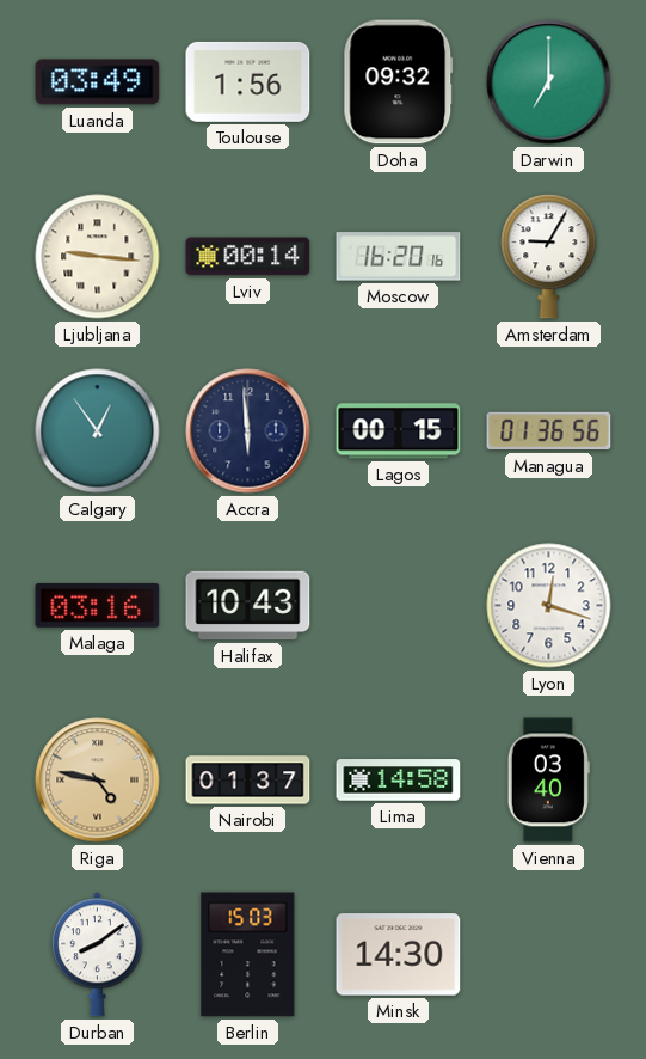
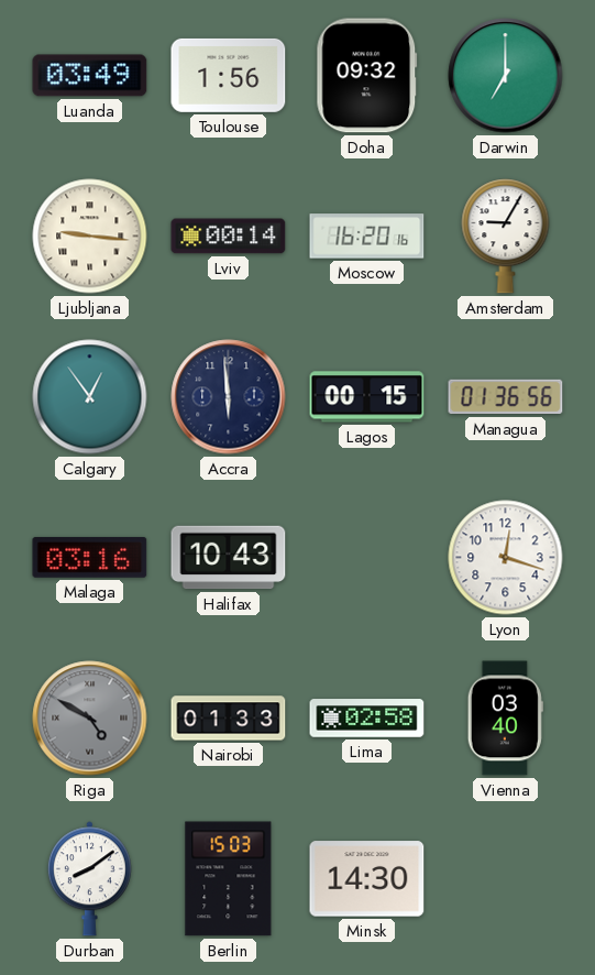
Riga: 4:47 -> 4:50 (90, 719)
Riga dial: champagne -> grey (90, 719)
Nairobi: 01:37 -> 01:33 (229, 719)
Lima: 14:58 -> 02:58 (367, 719)
